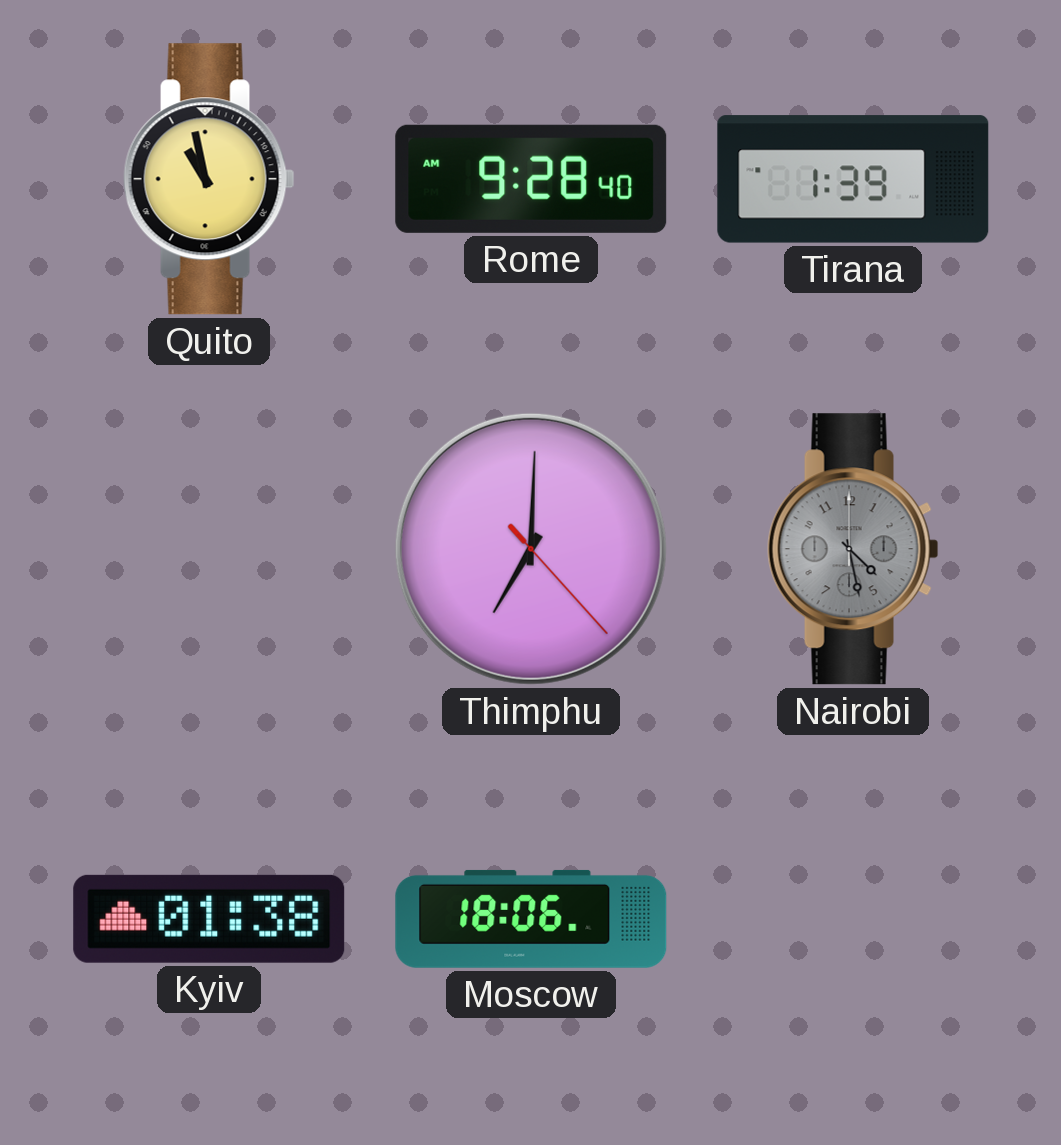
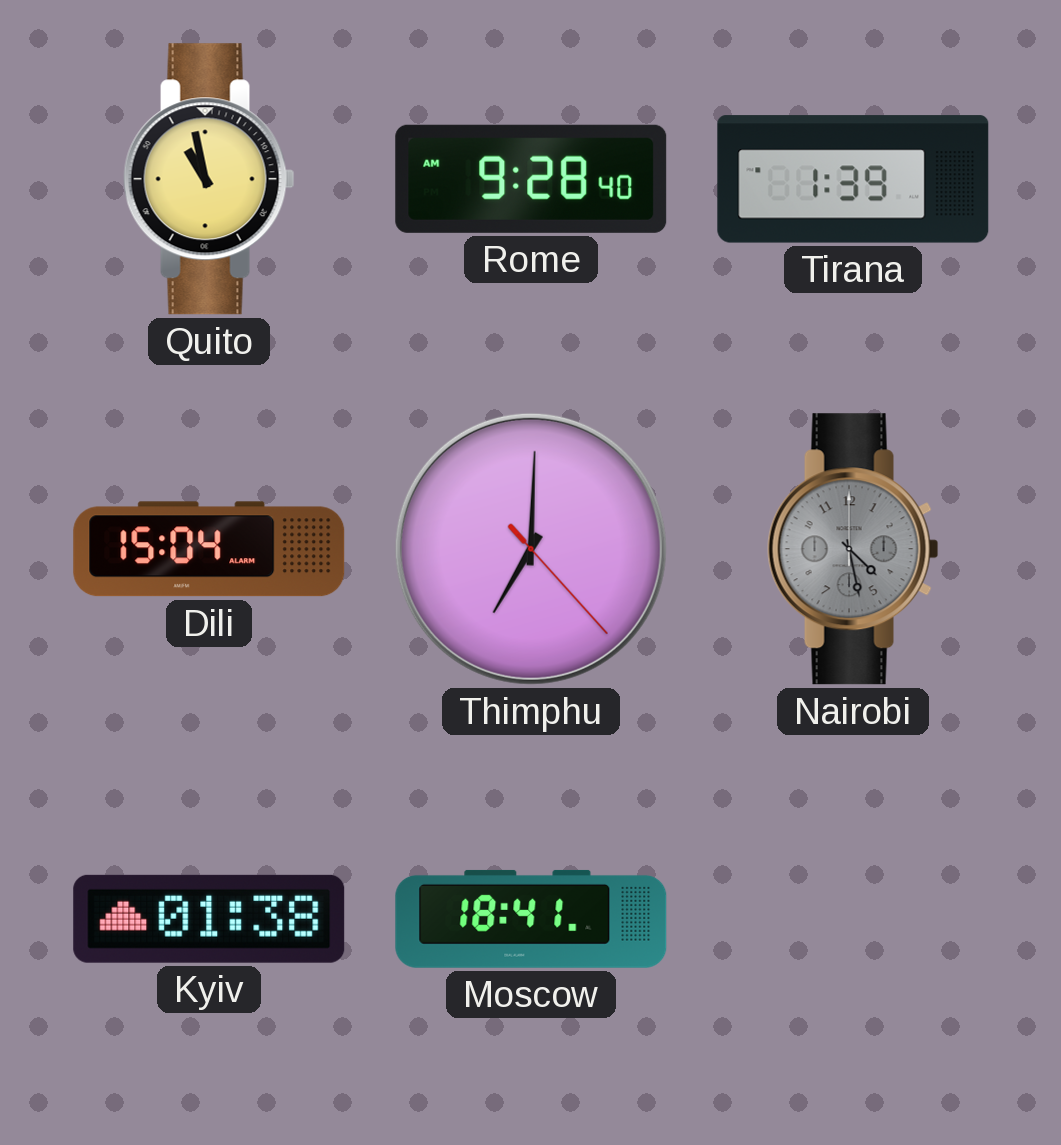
Dili: none -> 15:04 (209, 549)
Moscow: 18:06 -> 18:41 (531, 919)
